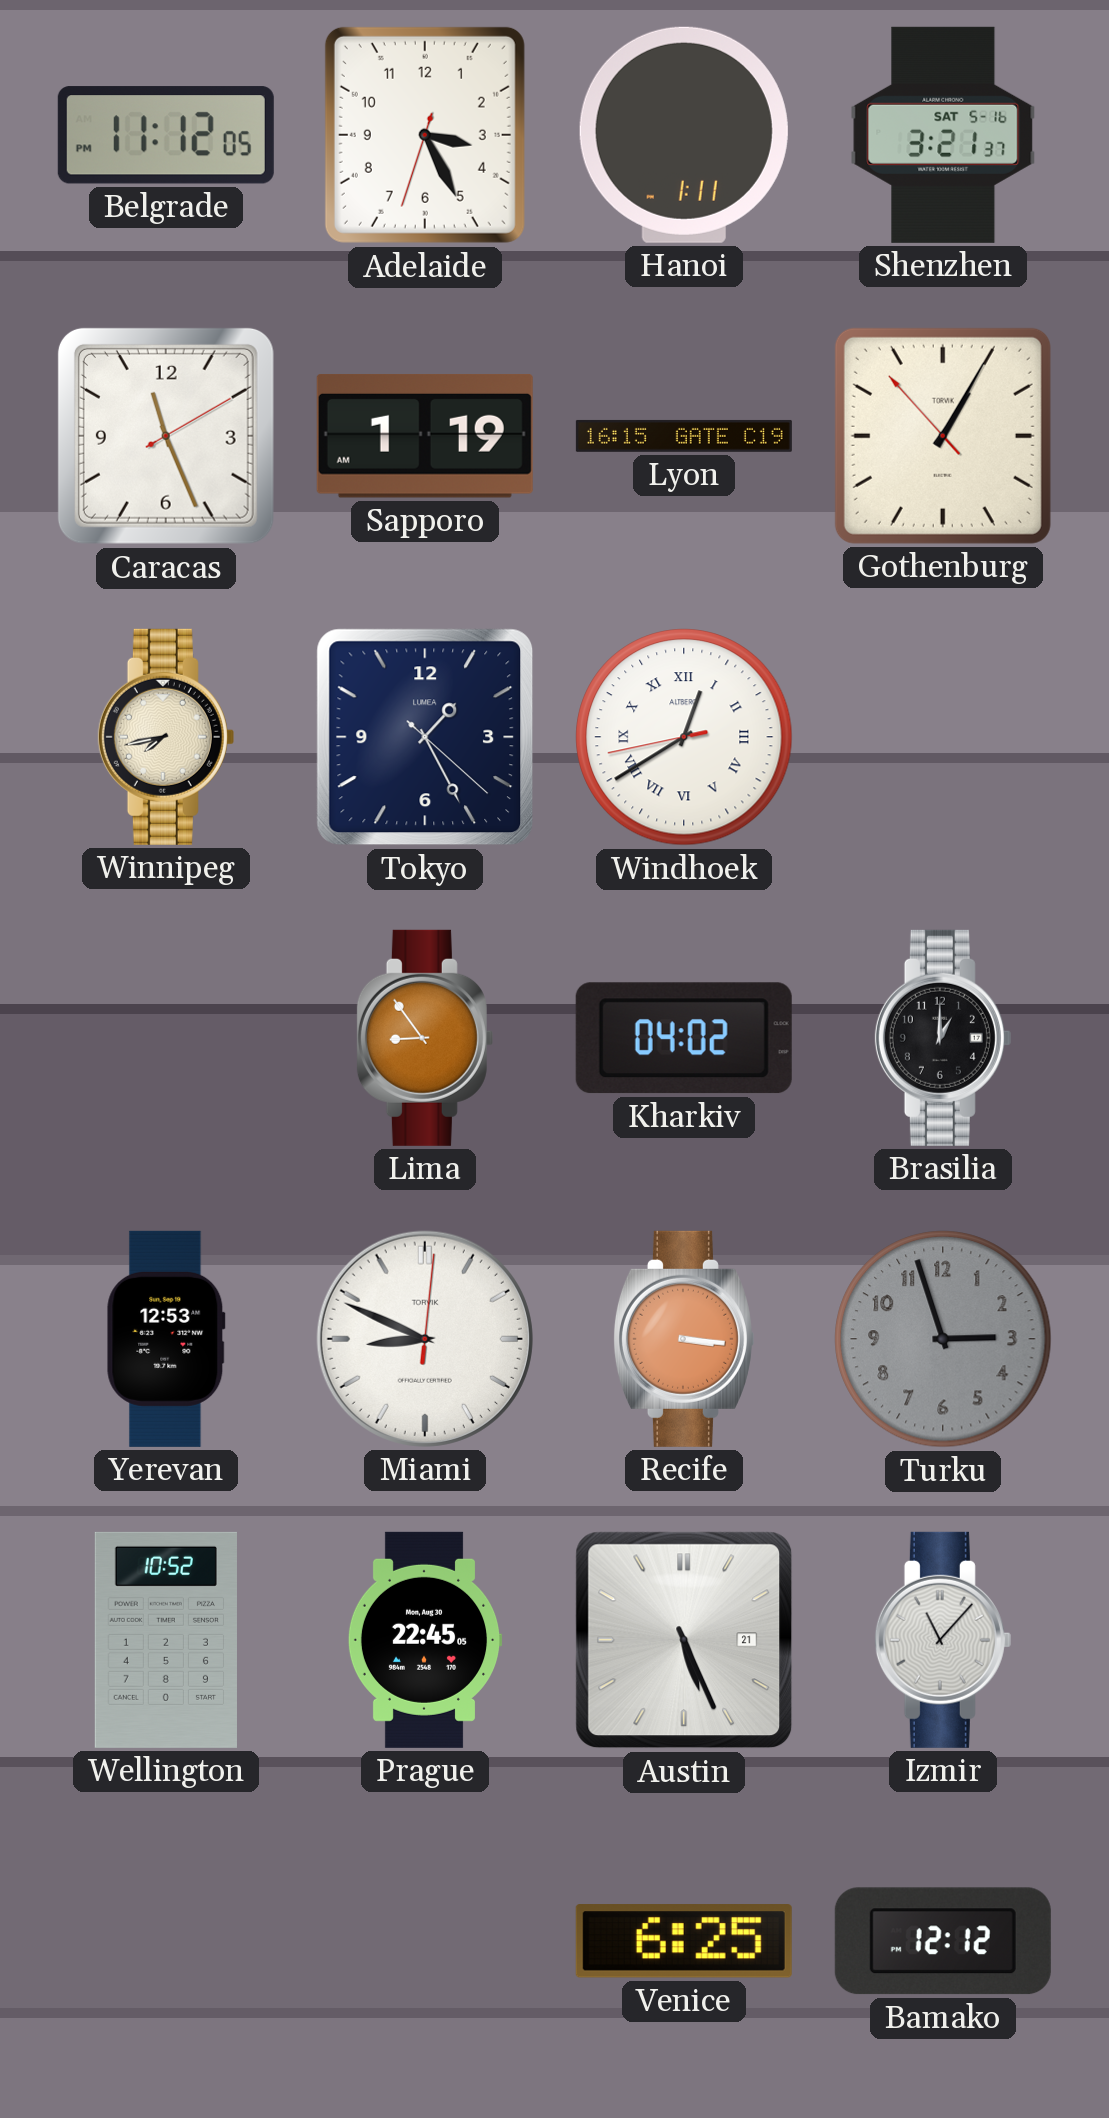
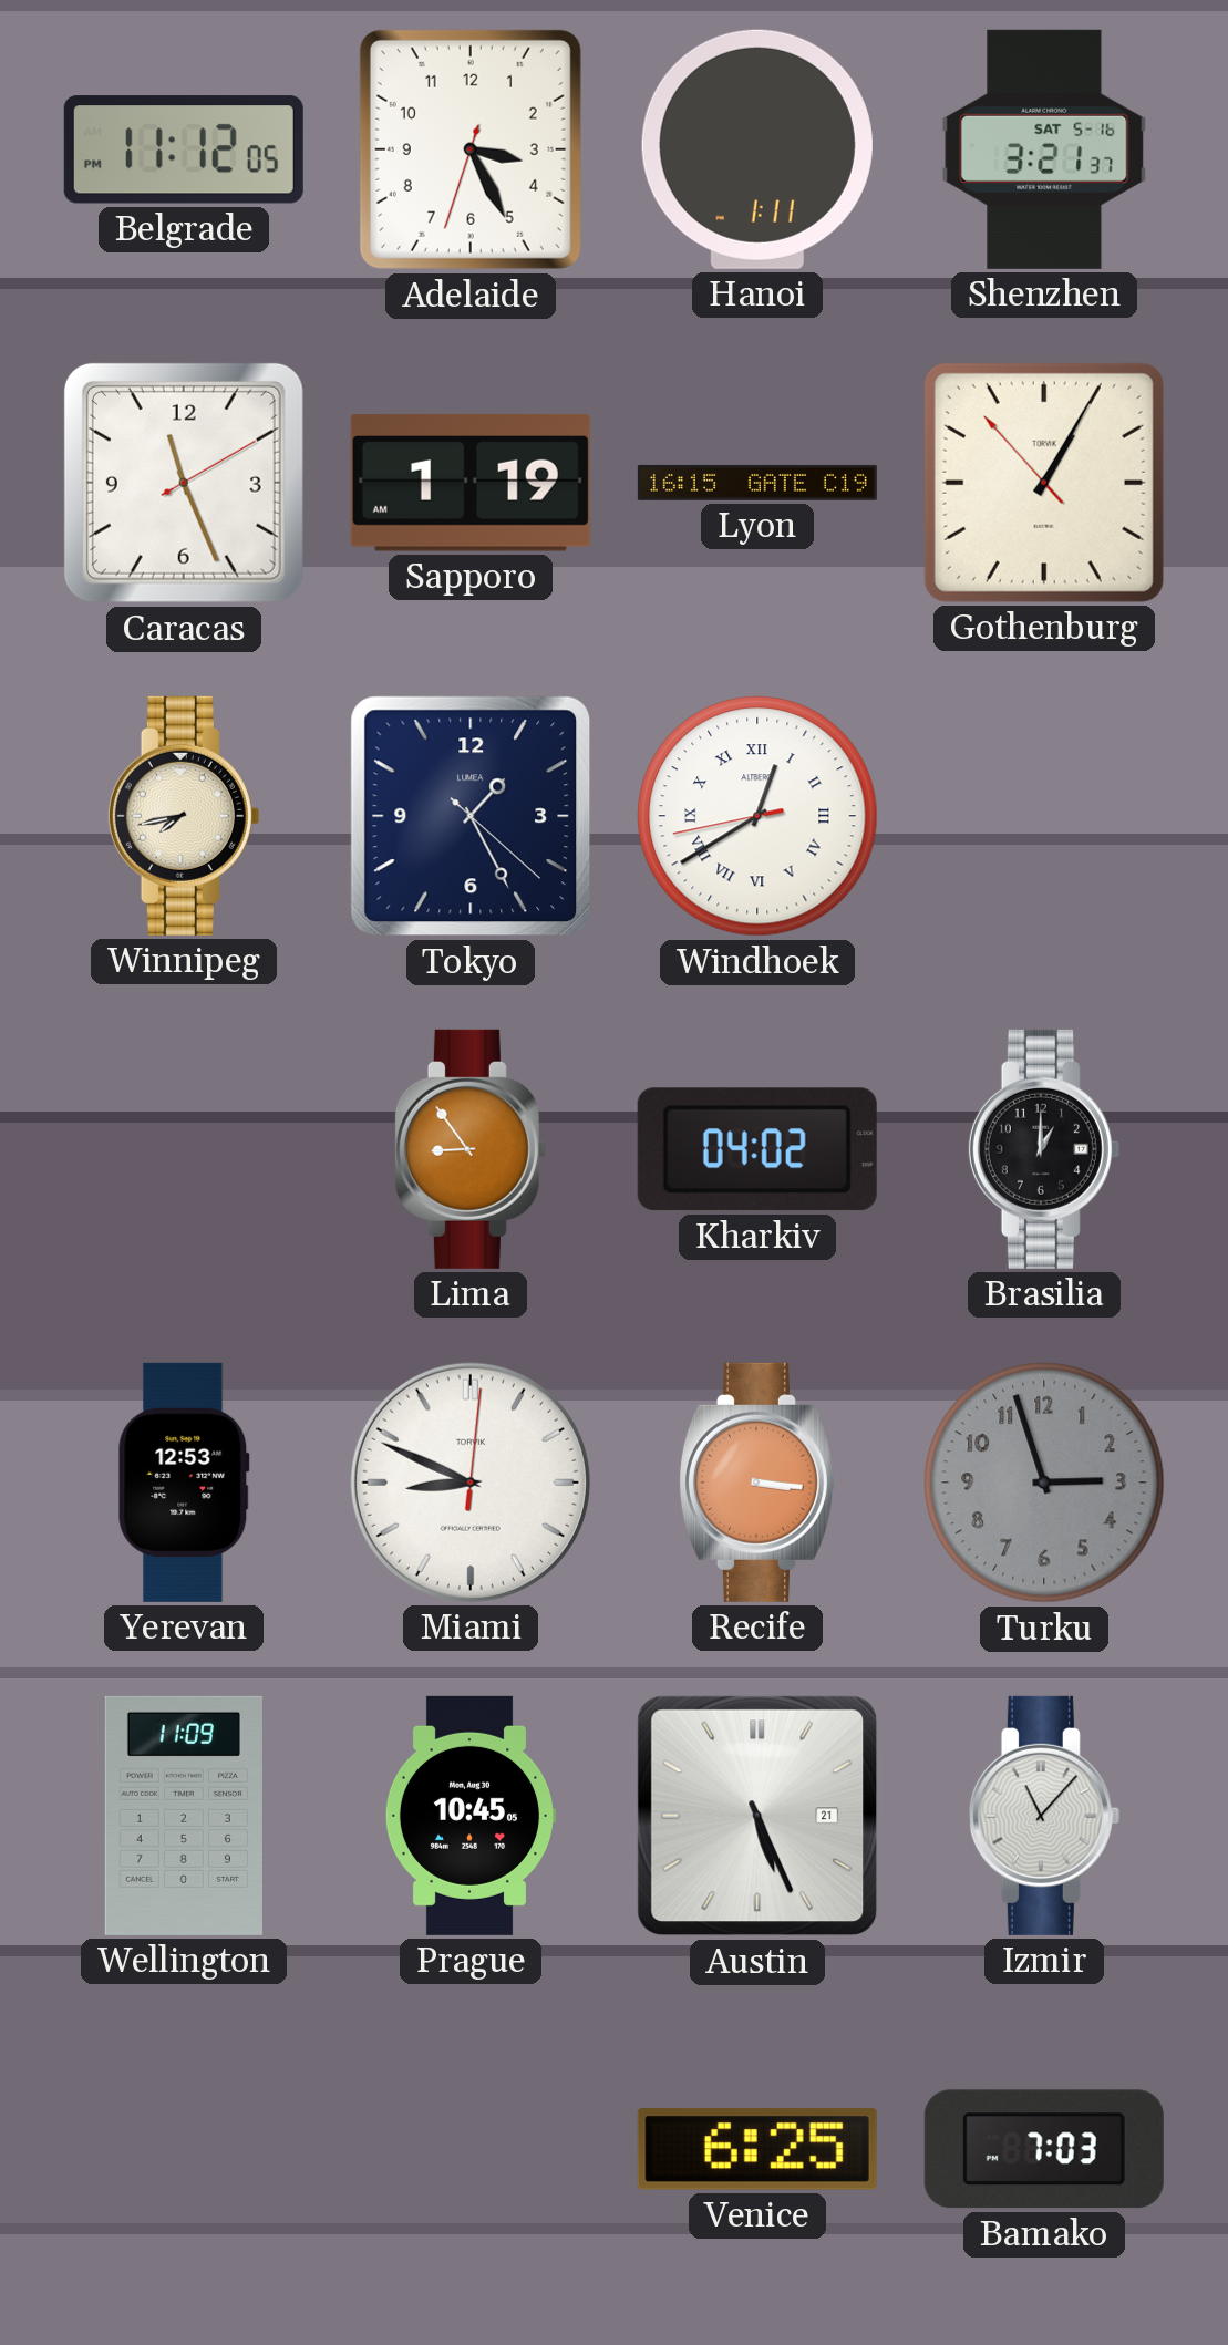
Wellington: 10:52 -> 11:09 (184, 1816)
Prague: 22:45 -> 10:45 (471, 1816)
Bamako: 12:12 -> 7:03 (1044, 2149)
